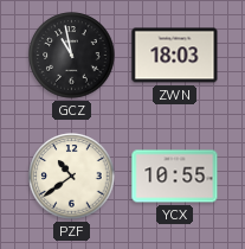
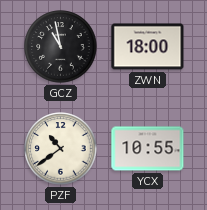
ZWN: 18:03 -> 18:00 (148, 47)
